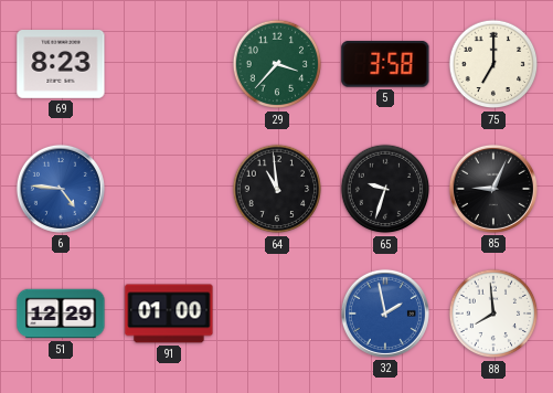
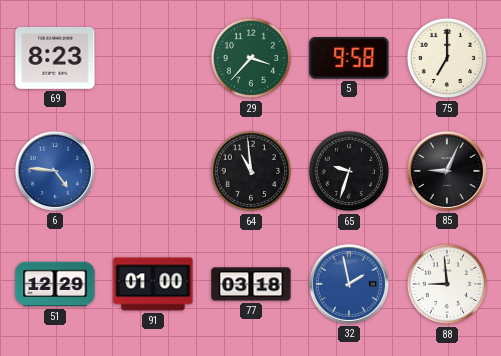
5: 3:58 -> 9:58 (349, 58)
77: none -> 03:18 (251, 284)
88: 7:59 -> 8:59 (447, 284)
